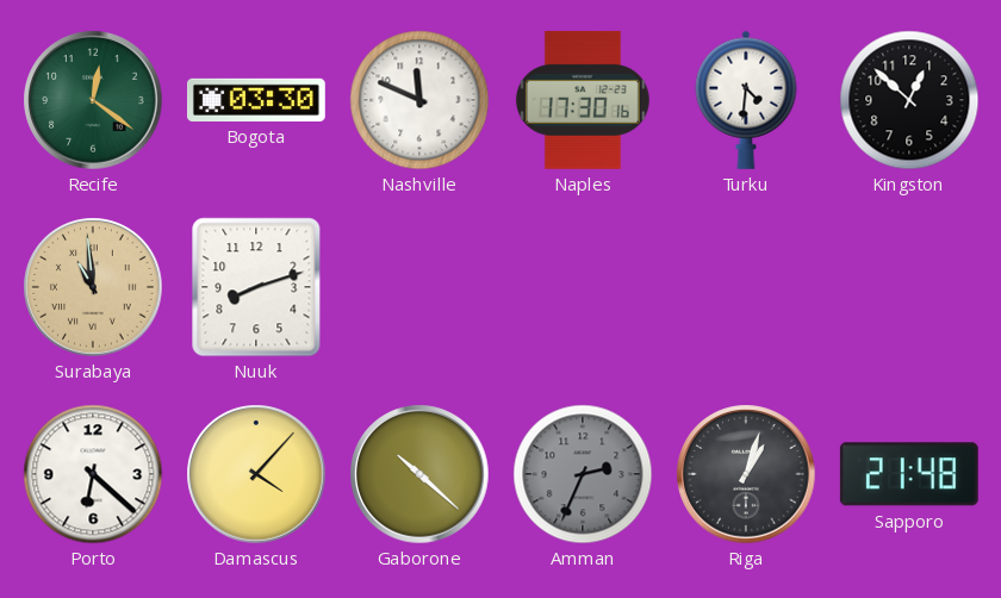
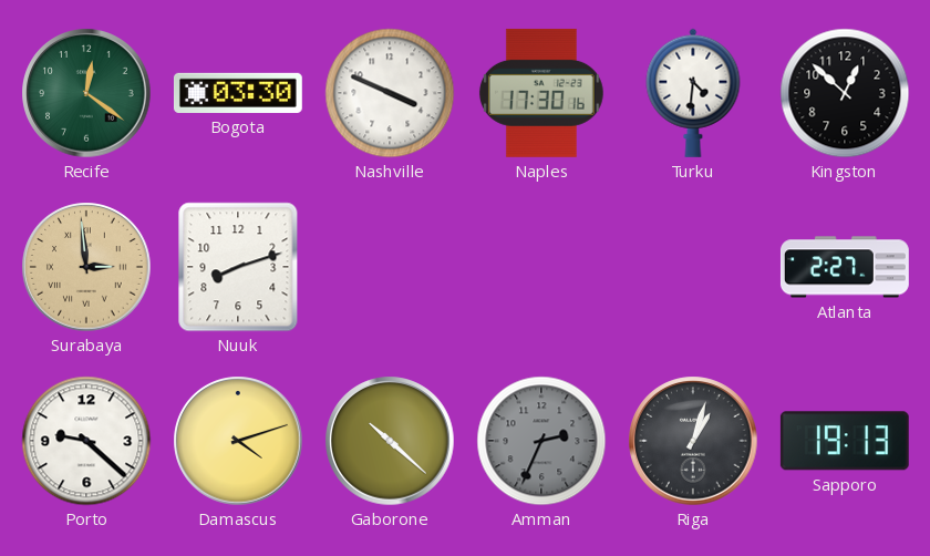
Nashville: 11:49 -> 3:49 (390, 93)
Surabaya: 10:59 -> 2:59 (86, 267)
Atlanta: none -> 2:27 (845, 267)
Porto: 6:22 -> 9:22 (86, 441)
Damascus: 4:07 -> 4:12 (238, 441)
Sapporo: 21:48 -> 19:13 (845, 441)
